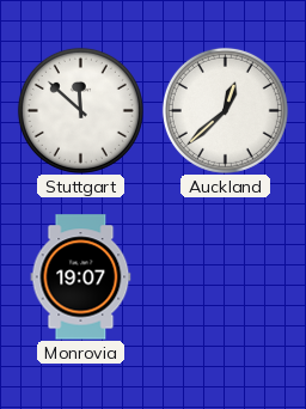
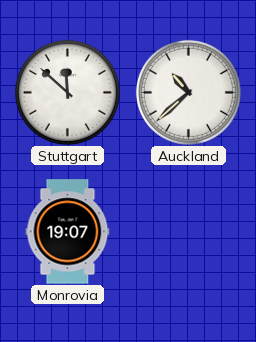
Auckland: 12:38 -> 10:38 (188, 92)
